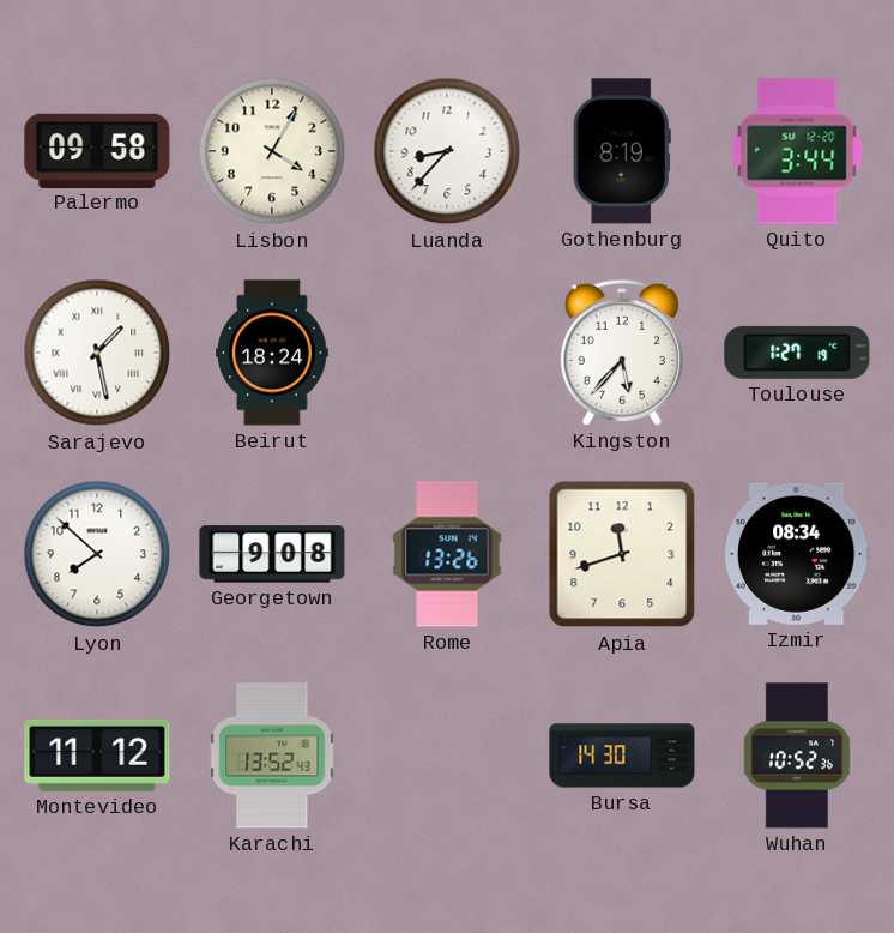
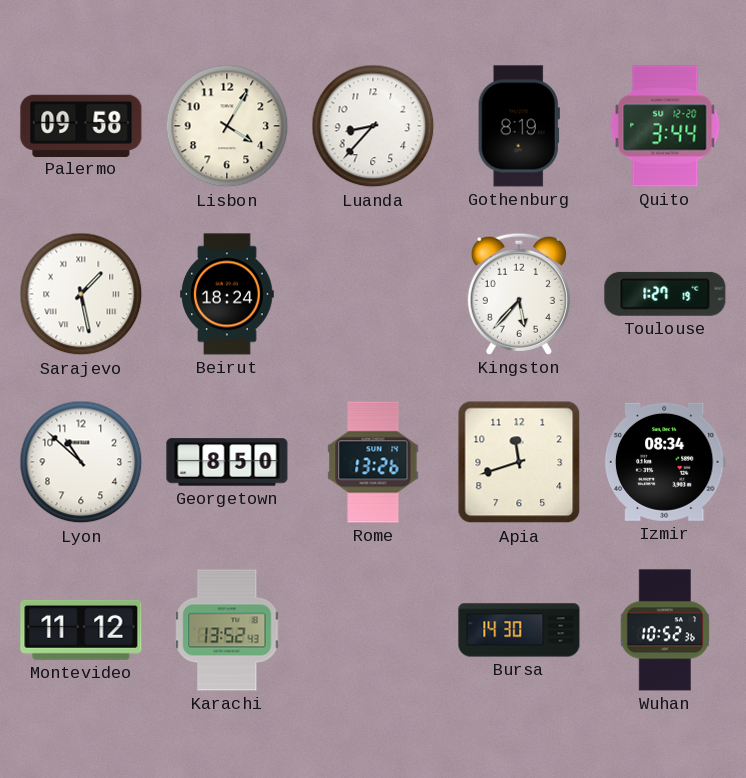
Lyon: 7:52 -> 10:52 (81, 462)
Georgetown: 9:08 -> 8:50 (227, 462)
